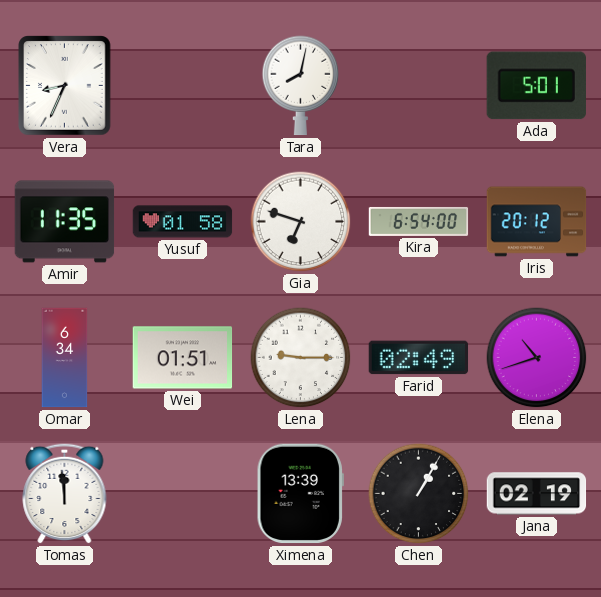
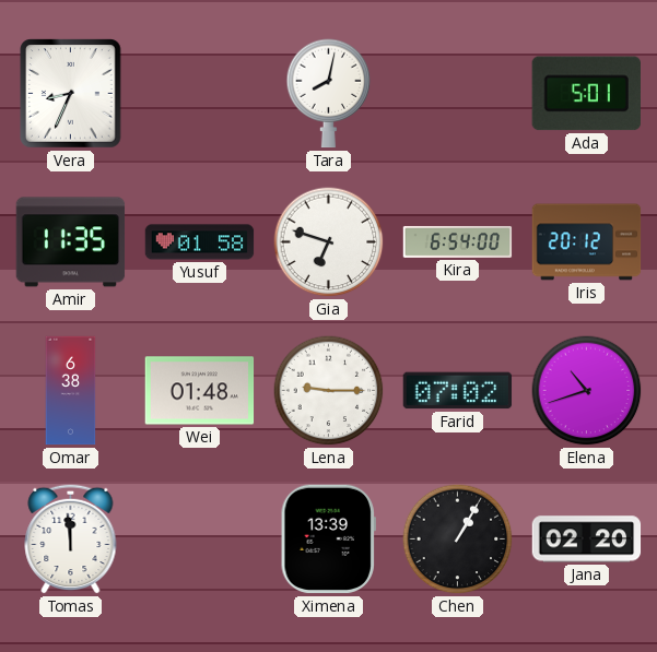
Omar: 6:34 -> 6:38 (71, 391)
Wei: 01:51 -> 01:48 (200, 391)
Farid: 02:49 -> 07:02 (458, 391)
Jana: 02:19 -> 02:20 (587, 540)
